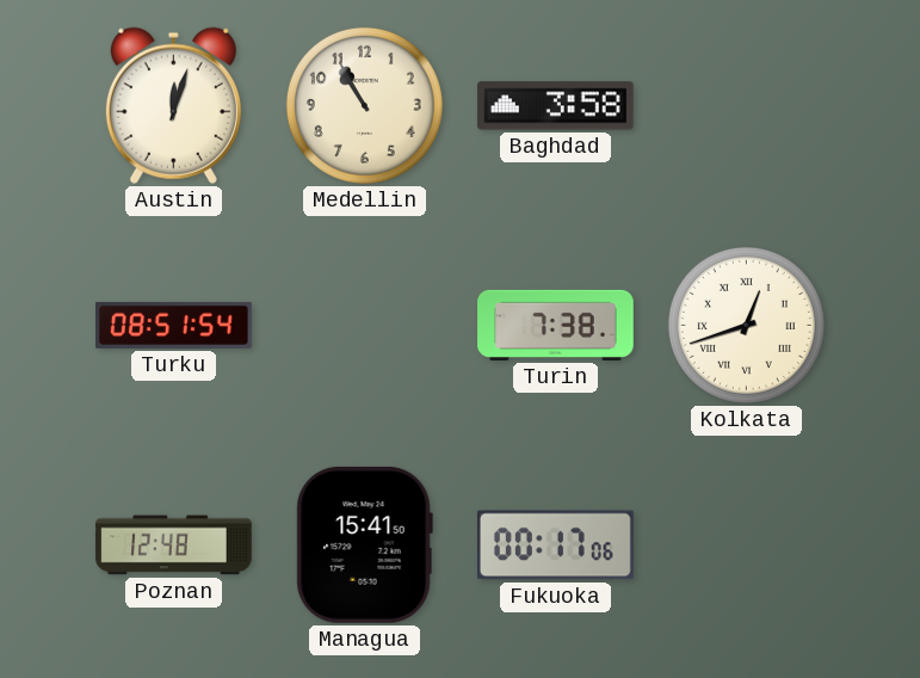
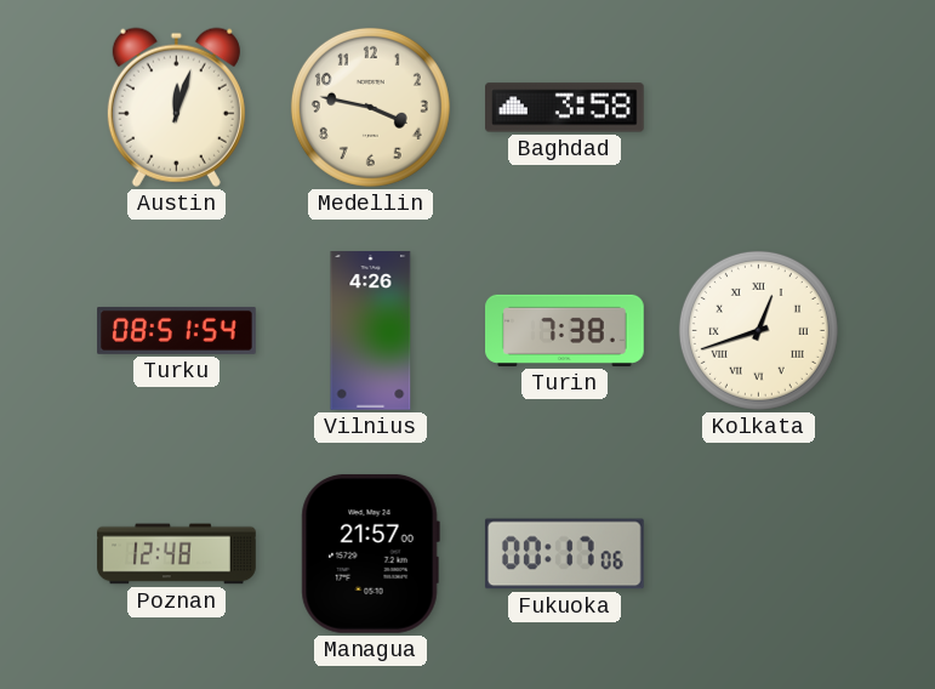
Medellin: 10:55 -> 3:47 (370, 107)
Vilnius: none -> 4:26 (371, 331)
Managua: 15:41 -> 21:57 (370, 553)
